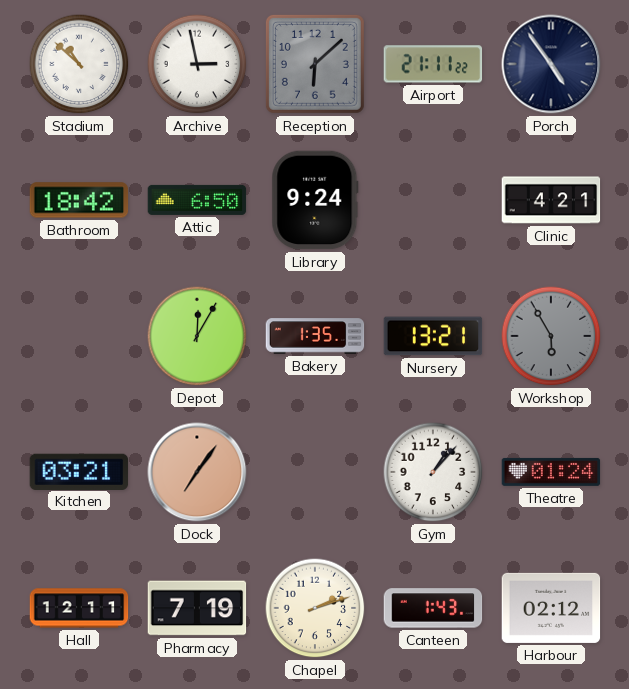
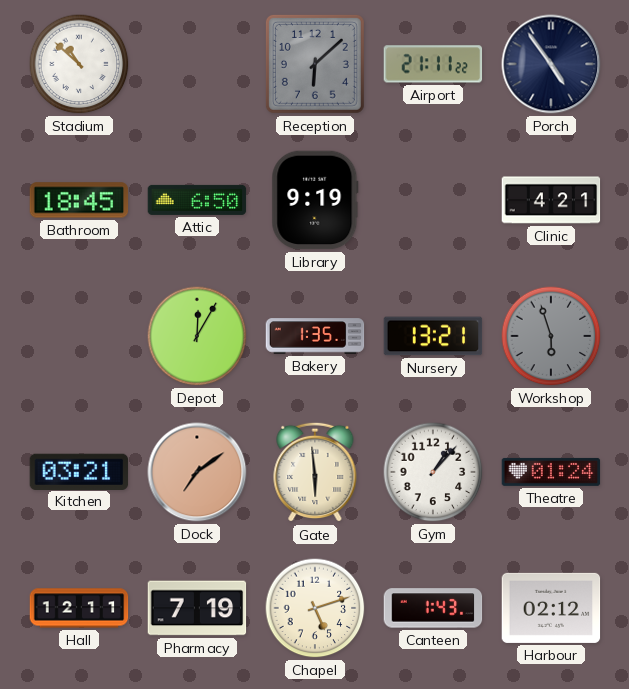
Archive: 2:58 -> none (197, 64)
Bathroom: 18:42 -> 18:45 (79, 200)
Library: 9:24 -> 9:19 (315, 200)
Workshop: 5:55 -> 5:57 (551, 336)
Dock: 7:06 -> 7:09 (197, 472)
Gate: none -> 5:59 (315, 472)
Chapel: 2:12 -> 5:12 (315, 608)
